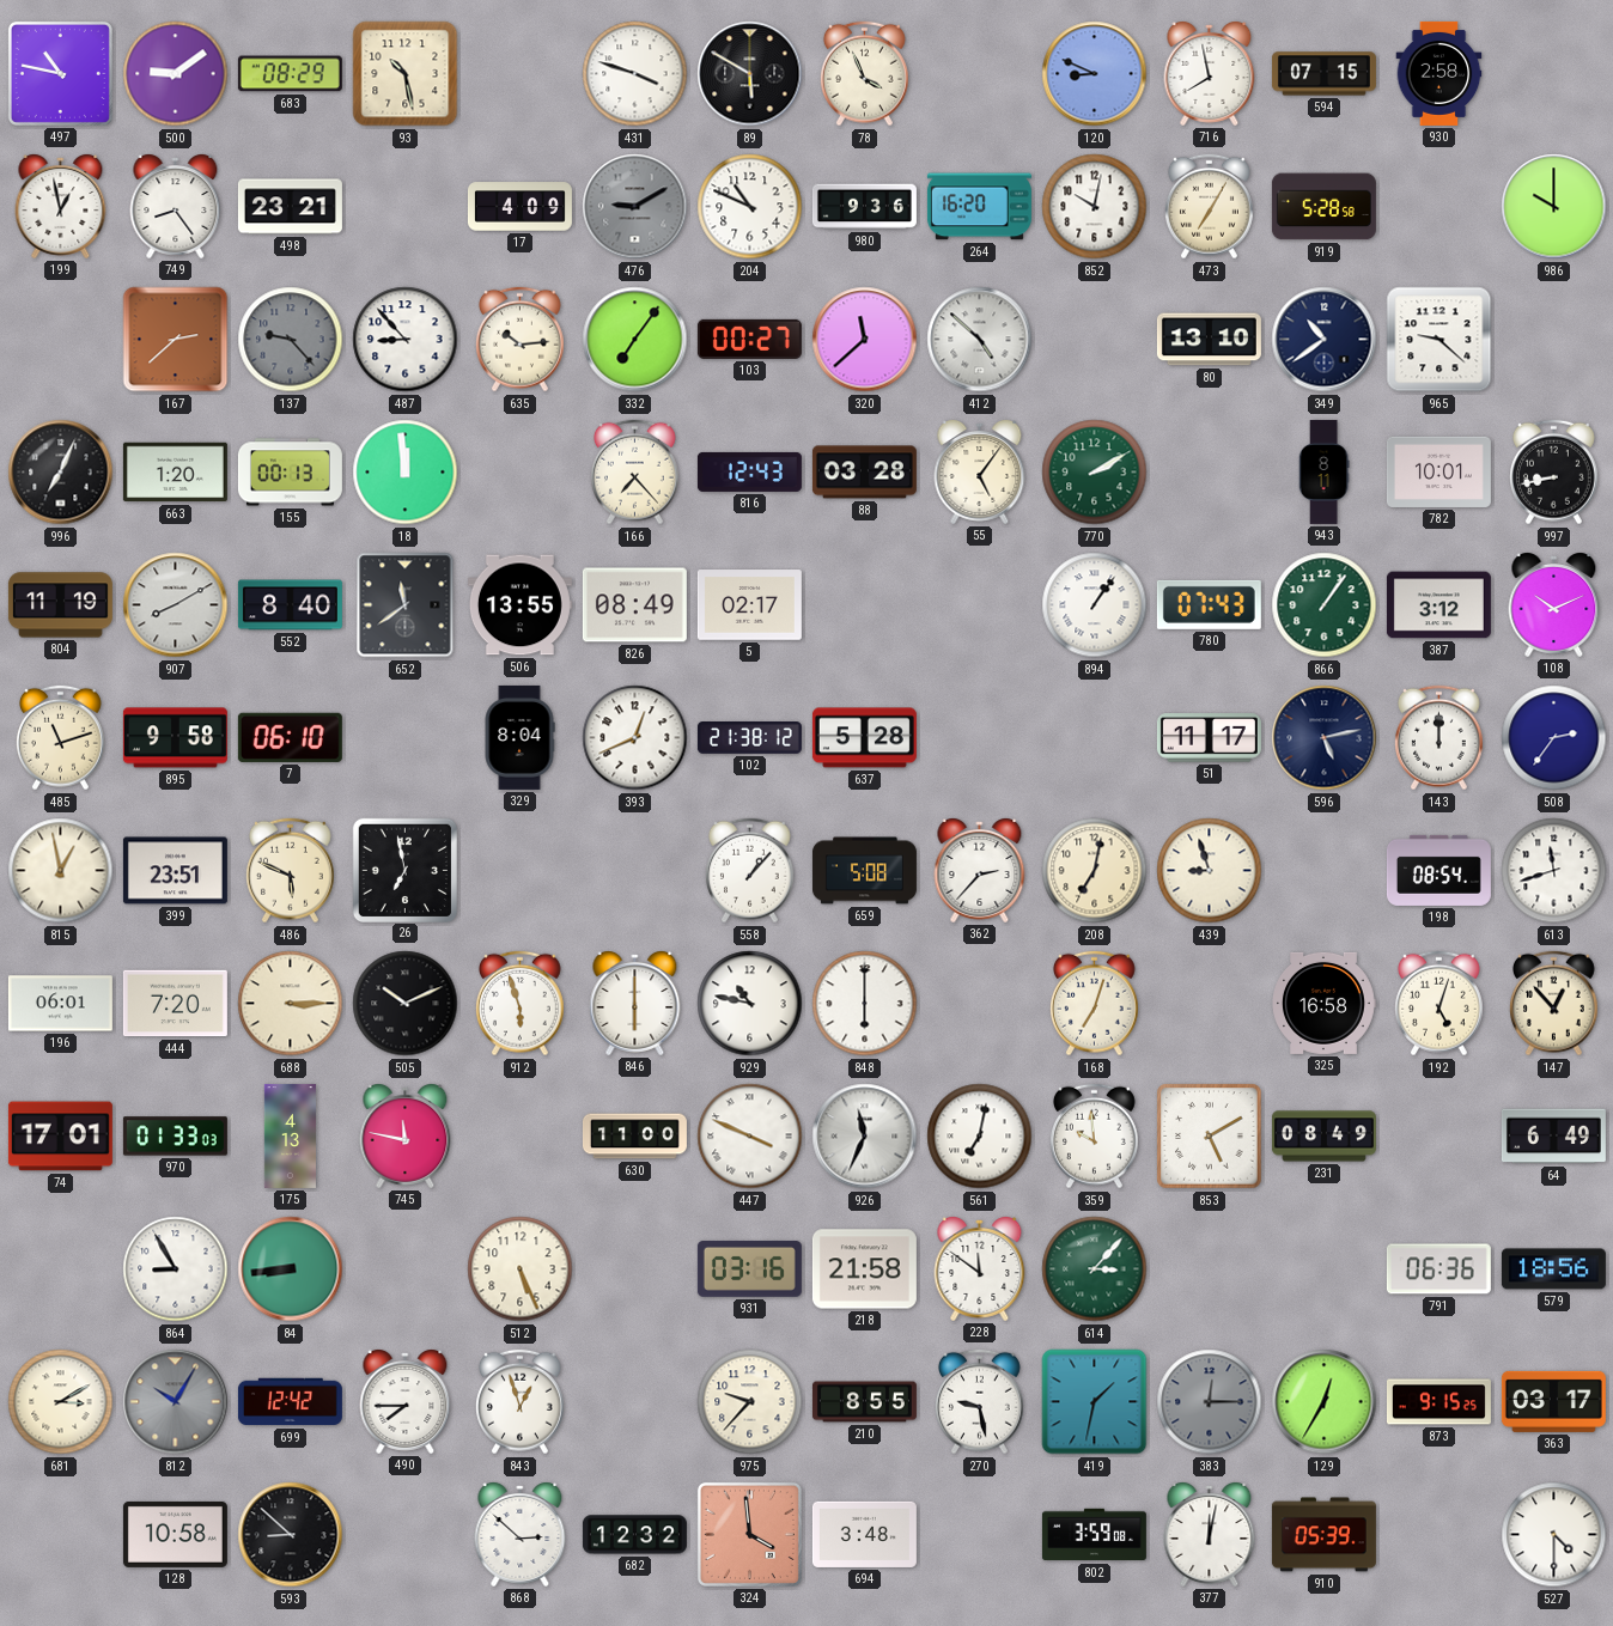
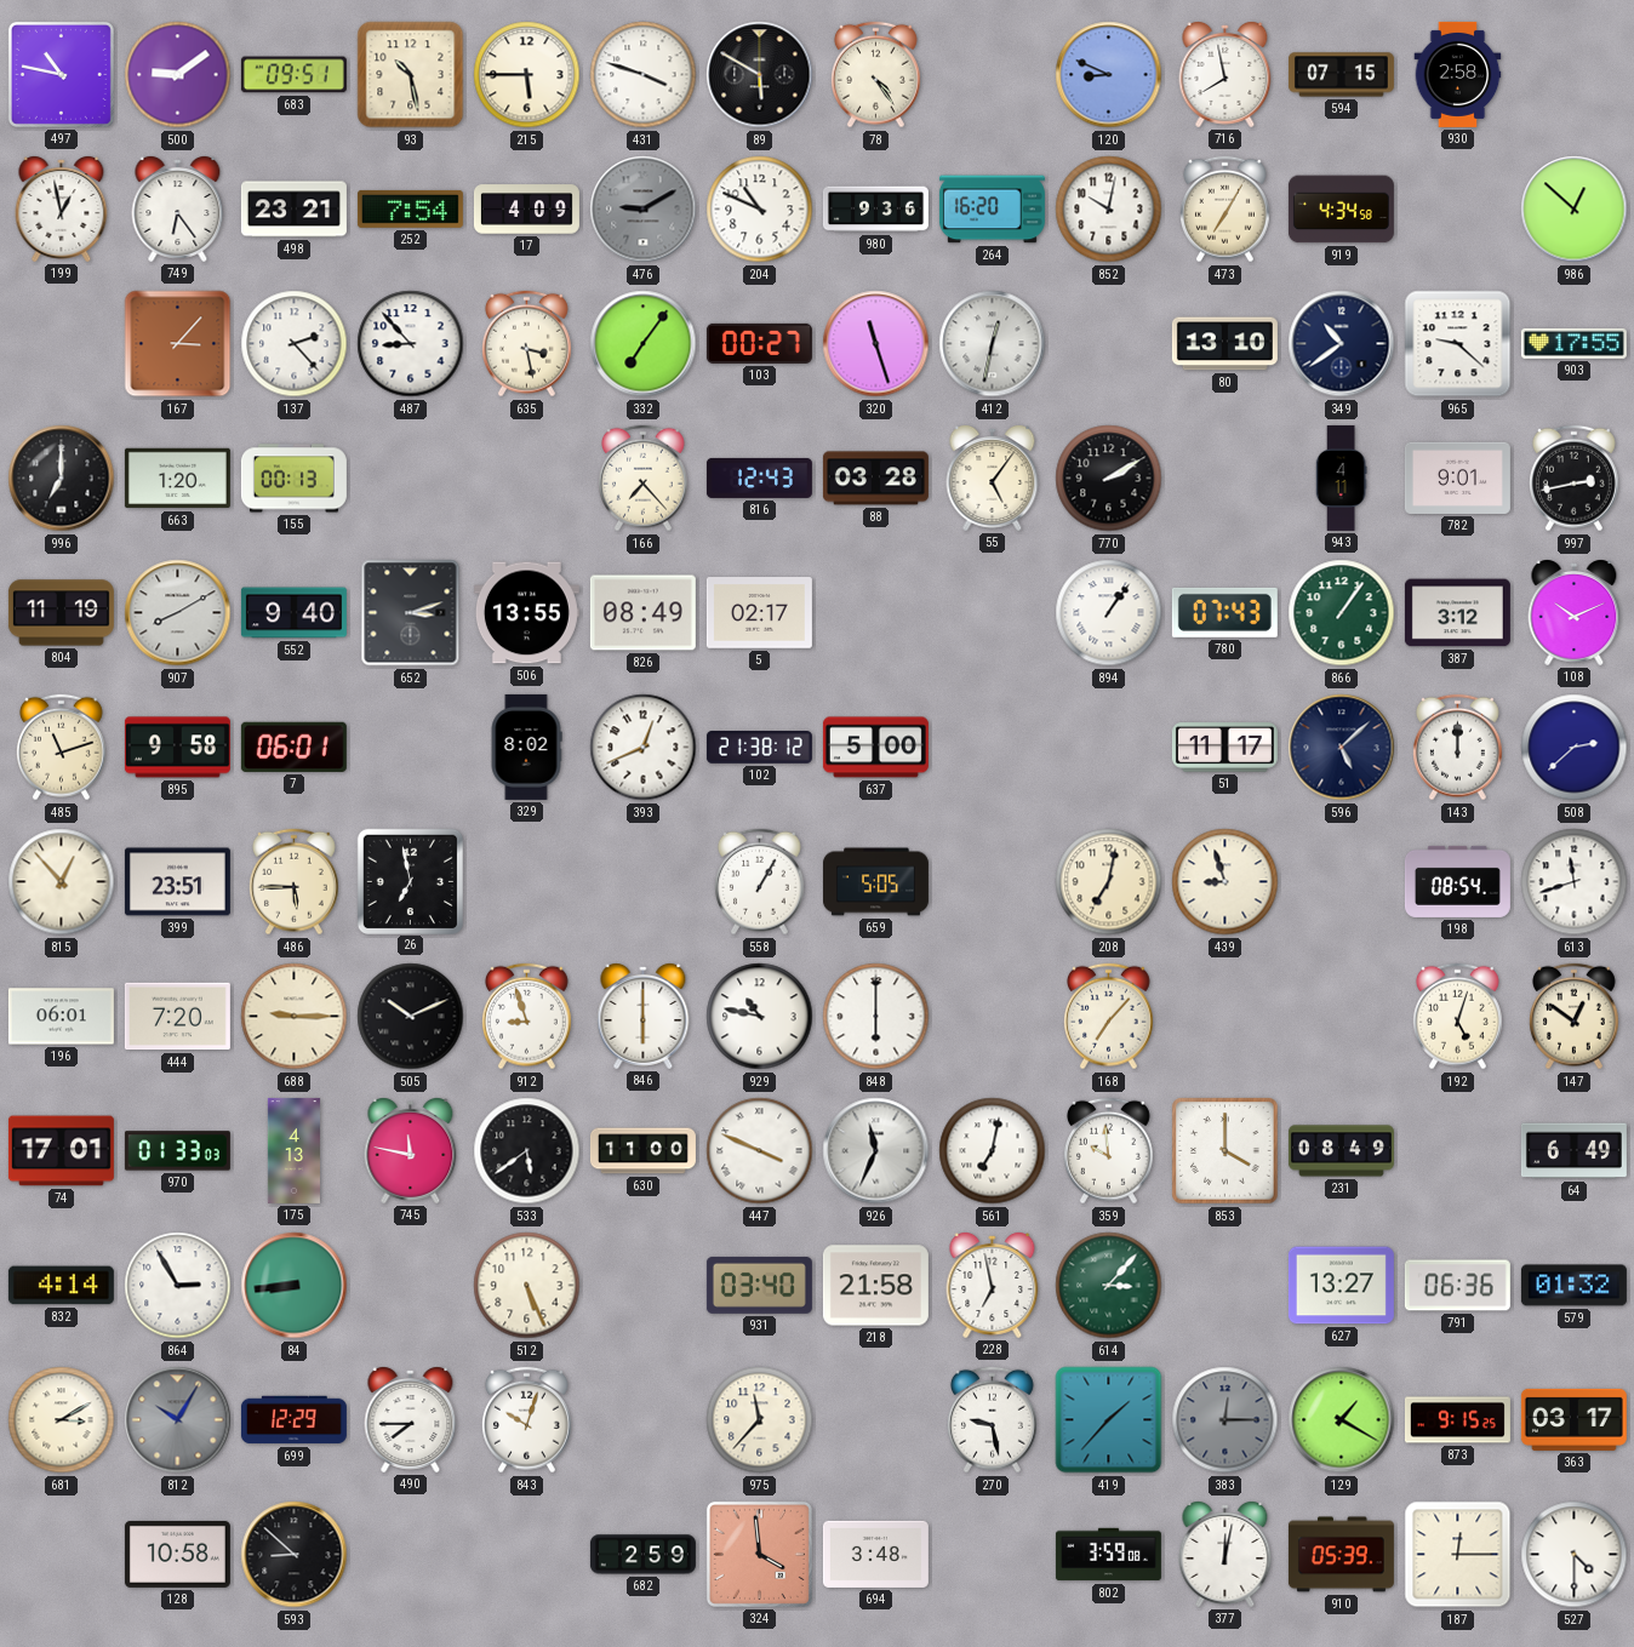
683: 08:29 -> 09:51 (293, 75)
215: none -> 5:45 (527, 75)
78: 3:56 -> 4:24 (876, 75)
749: 8:24 -> 6:24 (178, 210)
252: none -> 7:54 (410, 208)
919: 5:28 -> 4:34 (1341, 210)
986: 10:00 -> 12:52 (1575, 210)
167: 2:38 -> 3:07 (178, 344)
137: 9:23 -> 2:23 (295, 344)
137 dial: grey -> white (295, 344)
635: 10:14 -> 3:28 (527, 344)
320: 11:38 -> 11:27 (876, 344)
412: 4:52 -> 12:32 (993, 344)
903: none -> 17:55 (1573, 343)
996: 7:04 -> 7:00 (62, 479)
18: 11:59 -> none (406, 473)
770 dial: green -> black (1109, 479)
943: 8:11 -> 4:11 (1341, 477)
782: 10:01 -> 9:01 (1457, 477)
997: 8:43 -> 2:43 (1575, 479)
552: 8:40 -> 9:40 (293, 613)
652: 11:39 -> 3:12 (411, 613)
7: 06:10 -> 06:01 (293, 747)
329: 8:04 -> 8:02 (526, 747)
637: 5:28 -> 5:00 (875, 748)
596: 5:13 -> 5:08 (1342, 748)
508: 2:36 -> 2:38 (1575, 748)
815: 12:58 -> 12:53 (62, 882)
486: 5:49 -> 5:45 (295, 882)
558: 1:07 -> 1:05 (760, 882)
659: 5:08 -> 5:05 (875, 882)
362: 2:37 -> none (980, 871)
688: 3:15 -> 9:15 (295, 1017)
912: 5:57 -> 8:57 (527, 1017)
168: 7:03 -> 7:07 (1109, 1017)
325: 16:58 -> none (1323, 1003)
147: 12:53 -> 12:51 (1575, 1017)
533: none -> 5:39 (527, 1151)
853: 5:10 -> 4:00 (1225, 1151)
832: none -> 4:14 (61, 1286)
864: 8:55 -> 2:55 (178, 1286)
931: 03:16 -> 03:40 (759, 1285)
228: 11:51 -> 6:58 (993, 1286)
627: none -> 13:27 (1341, 1286)
579: 18:56 -> 01:32 (1573, 1286)
699: 12:42 -> 12:29 (293, 1420)
843: 12:57 -> 10:03 (527, 1420)
975: 9:37 -> 11:37 (760, 1420)
210: 8:55 -> none (864, 1402)
419: 1:32 -> 1:37 (1109, 1420)
129: 12:35 -> 1:20 (1342, 1420)
868: 2:52 -> none (521, 1535)
682: 12:32 -> 2:59 (642, 1555)
187: none -> 12:15 (1458, 1555)
